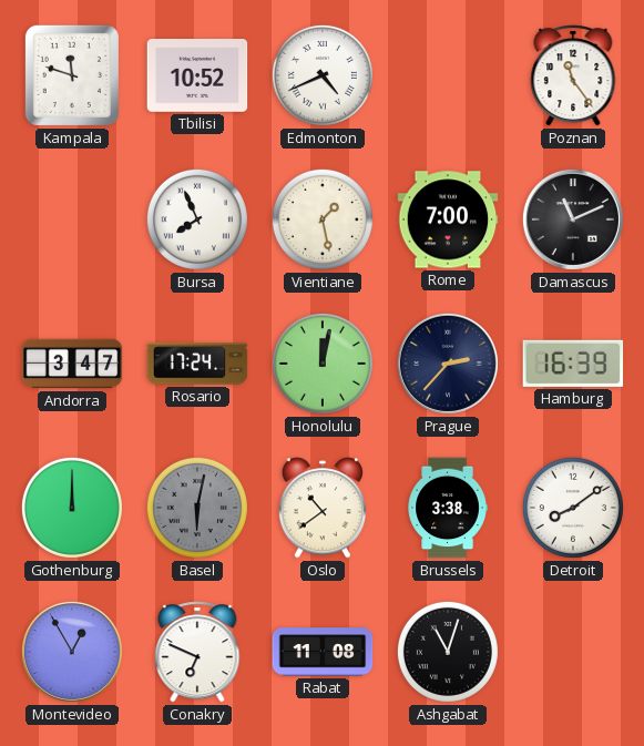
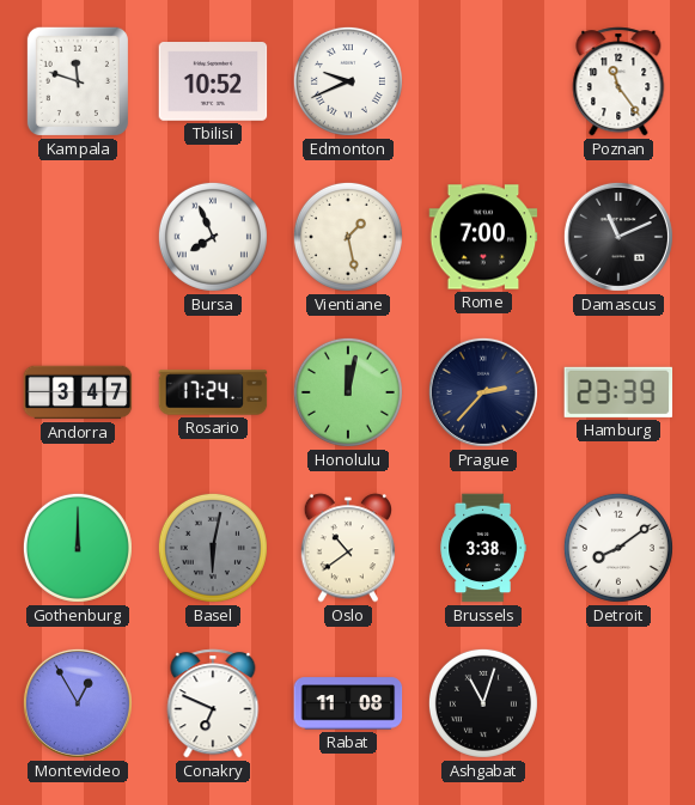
Edmonton: 4:41 -> 9:41 (348, 81)
Hamburg: 16:39 -> 23:39 (618, 392)
